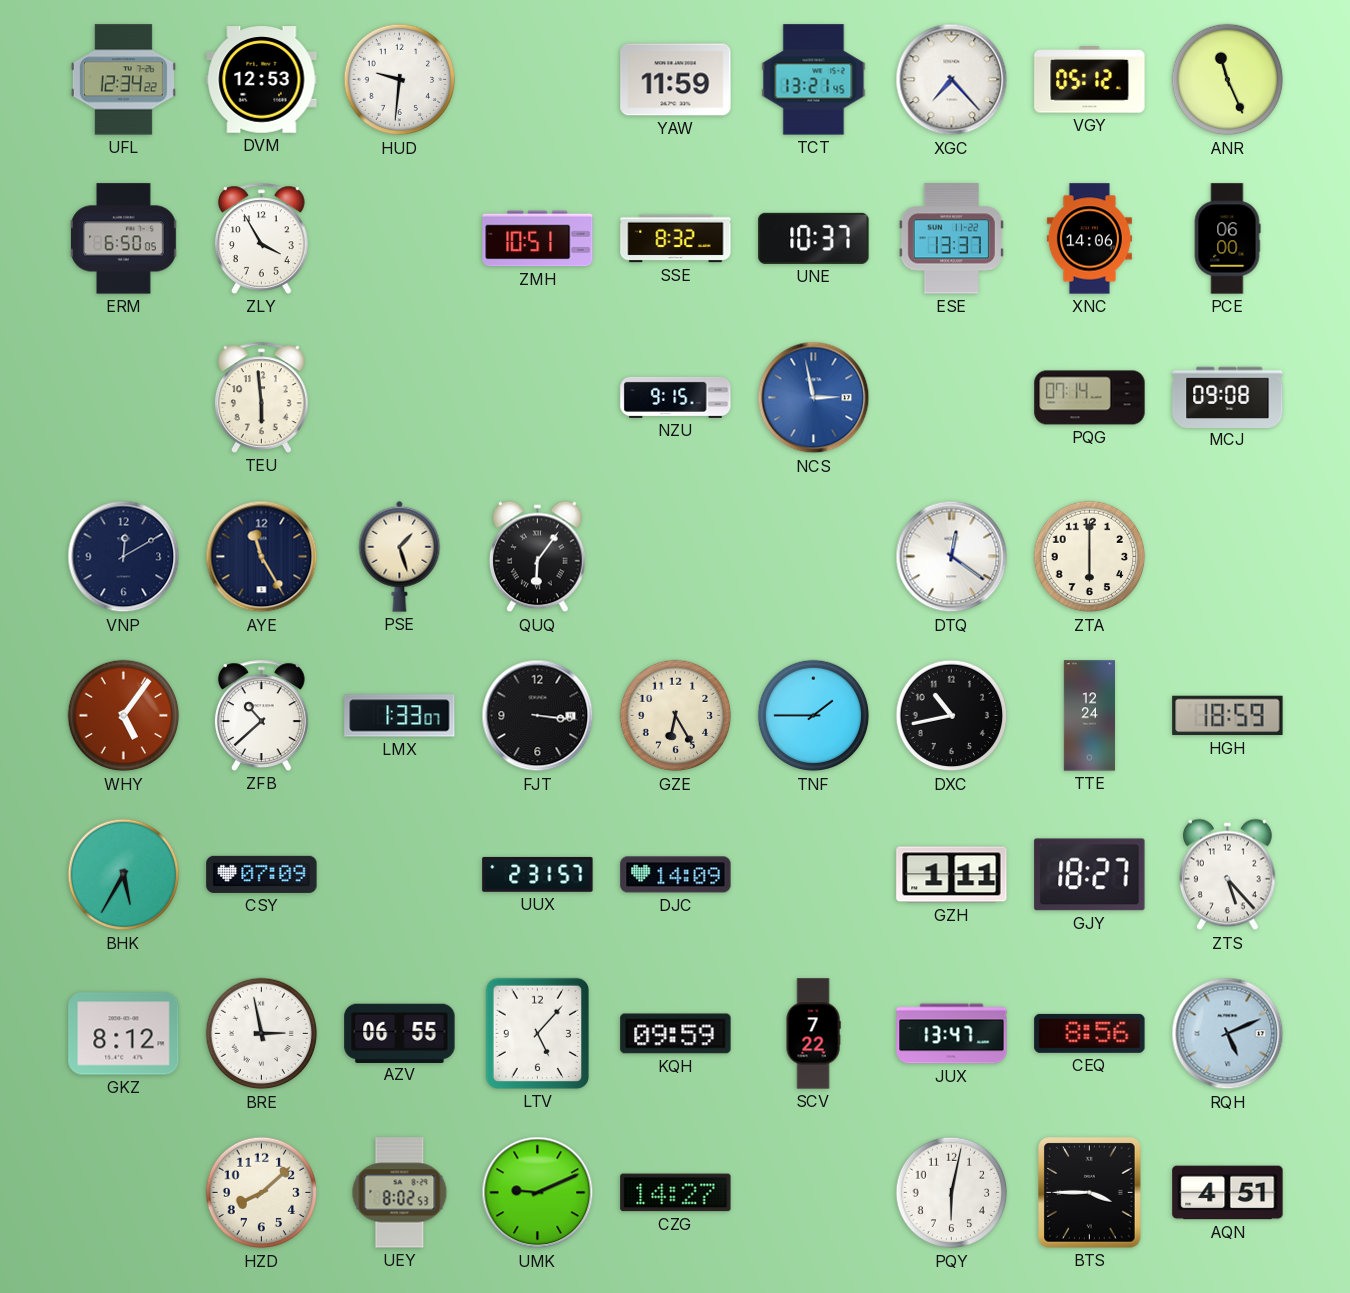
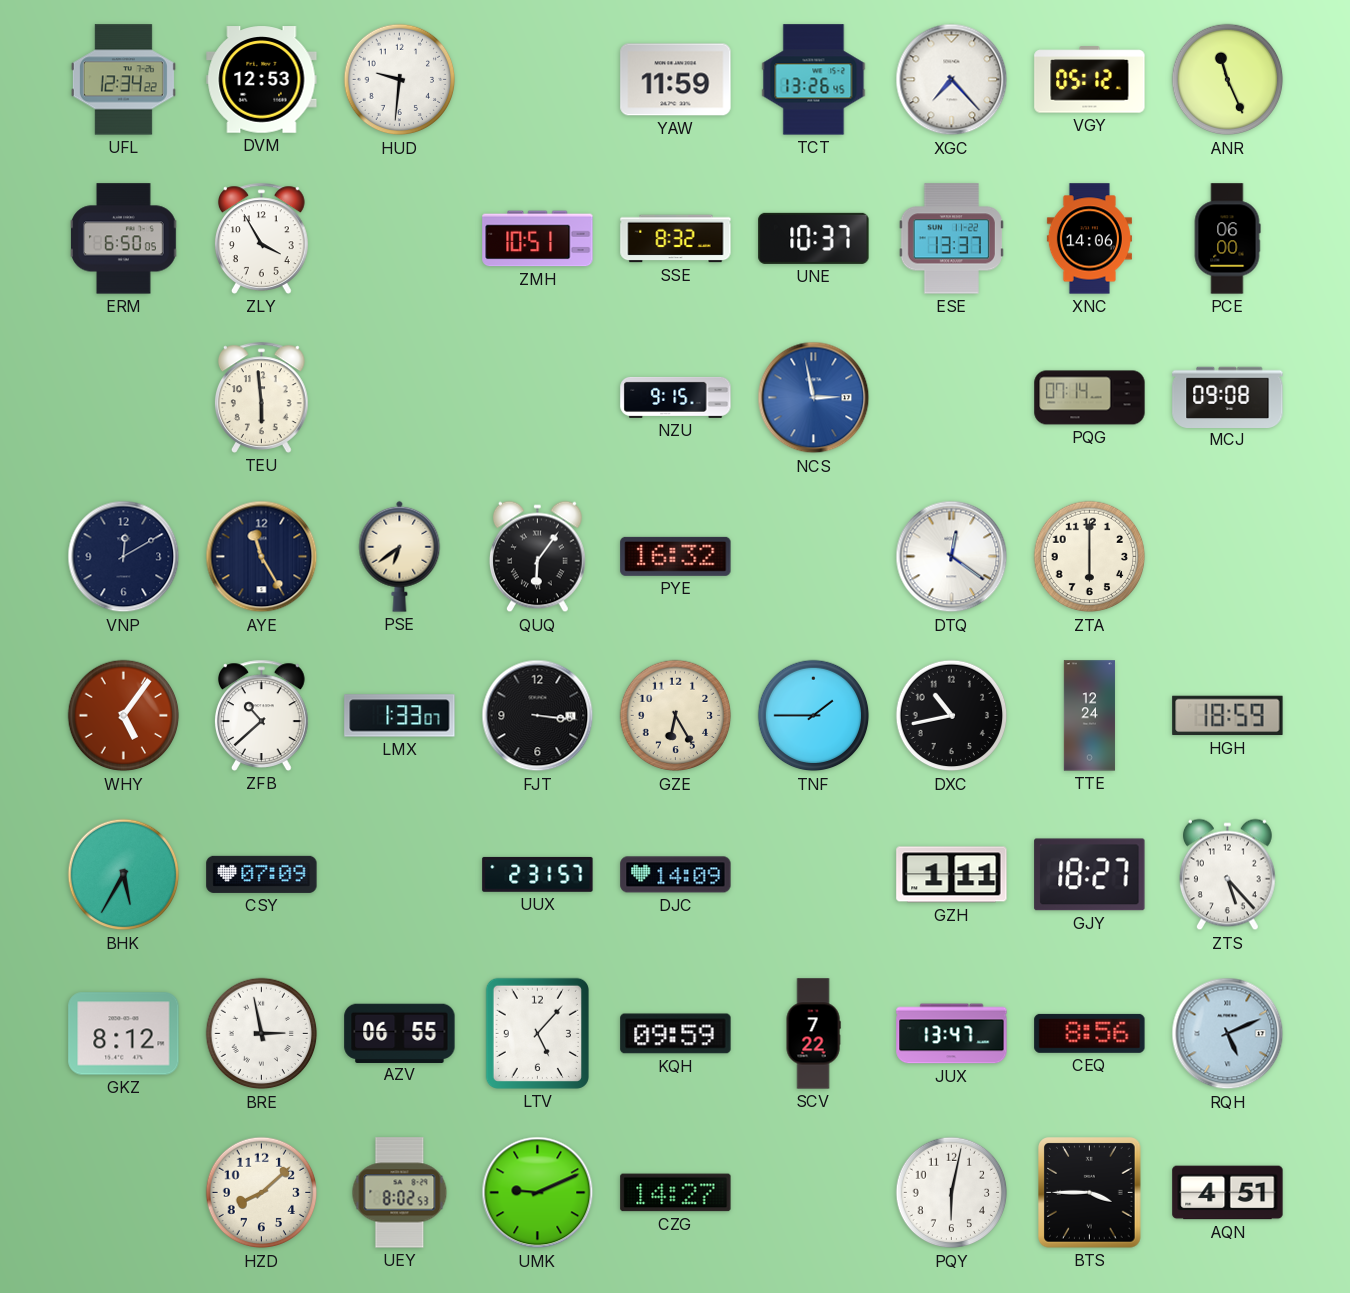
TCT: 13:21 -> 13:26 (814, 80)
PSE: 1:27 -> 6:39 (400, 556)
PYE: none -> 16:32 (676, 556)
